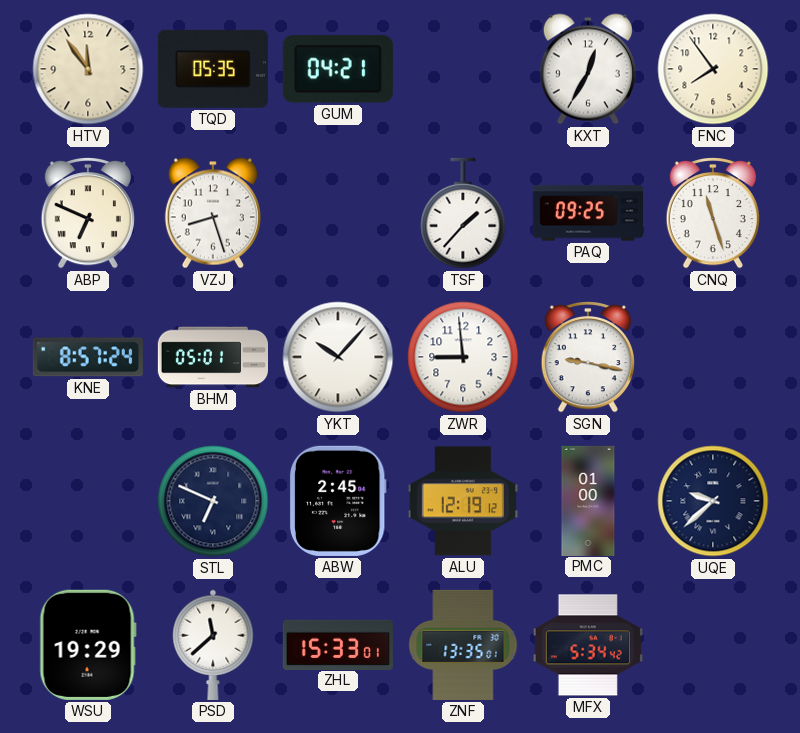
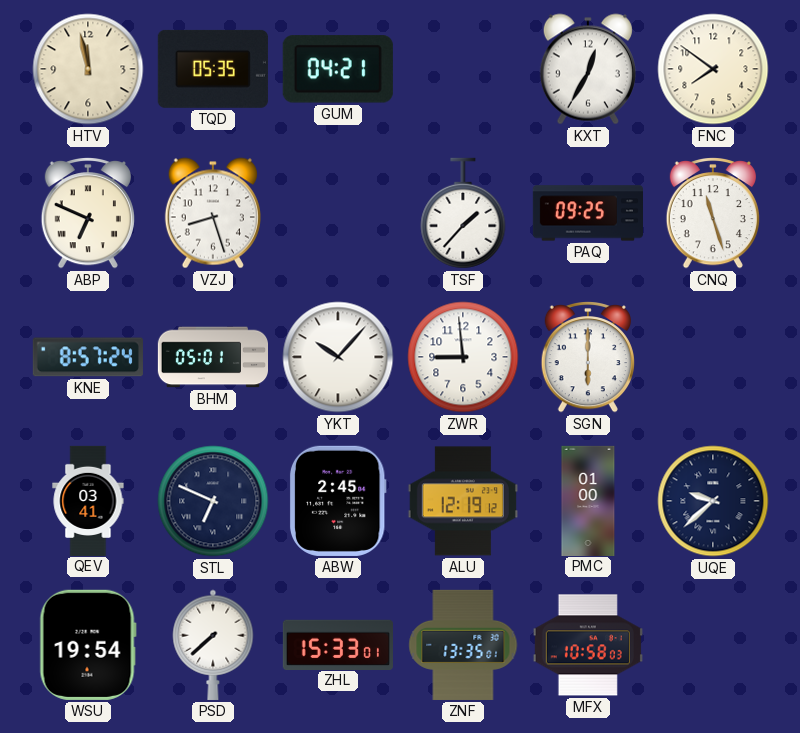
HTV: 11:54 -> 11:58 (88, 69)
FNC: 7:54 -> 7:51 (713, 69)
SGN: 9:17 -> 6:00 (588, 358)
QEV: none -> 03:41 (88, 500)
WSU: 19:29 -> 19:54 (88, 645)
PSD: 11:38 -> 7:38 (213, 645)
MFX: 5:34 -> 10:58 (588, 645)
